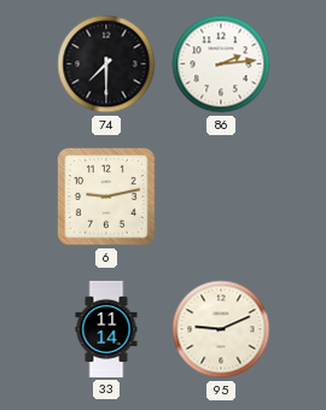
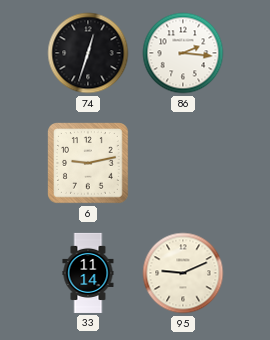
74: 7:30 -> 12:33 (88, 53)
86: 2:14 -> 2:16 (183, 53)
